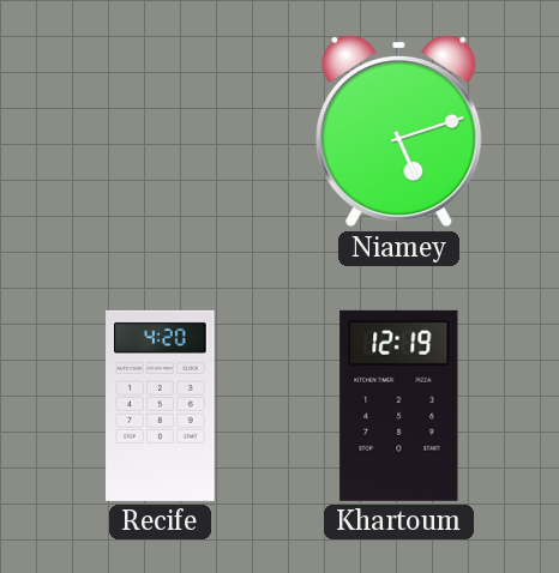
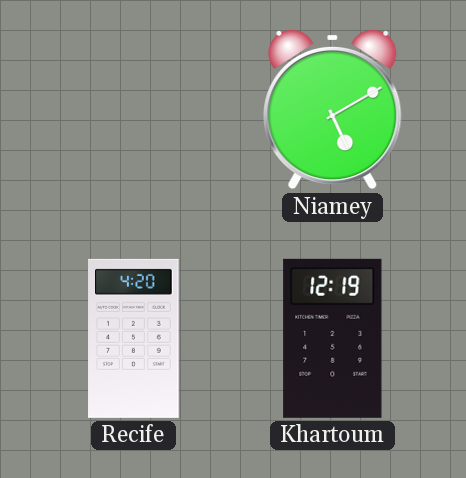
Niamey: 5:12 -> 5:10 (333, 109)
